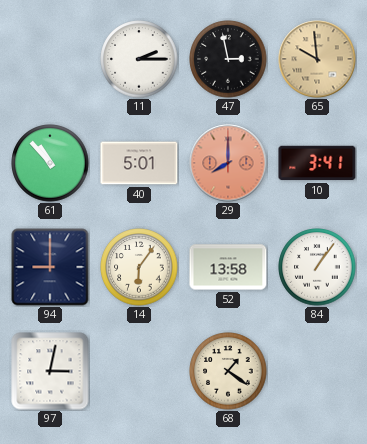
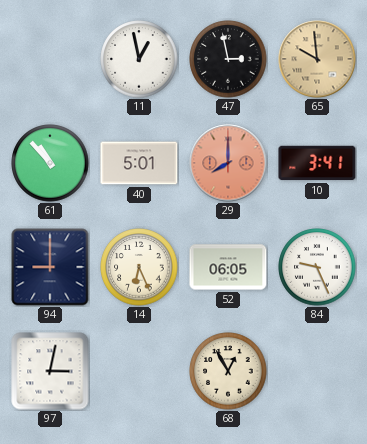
11: 2:15 -> 12:58 (139, 59)
14: 6:06 -> 6:26 (139, 267)
52: 13:58 -> 06:05 (228, 267)
84: 1:06 -> 9:26 (317, 267)
68: 1:21 -> 12:55 (228, 371)
